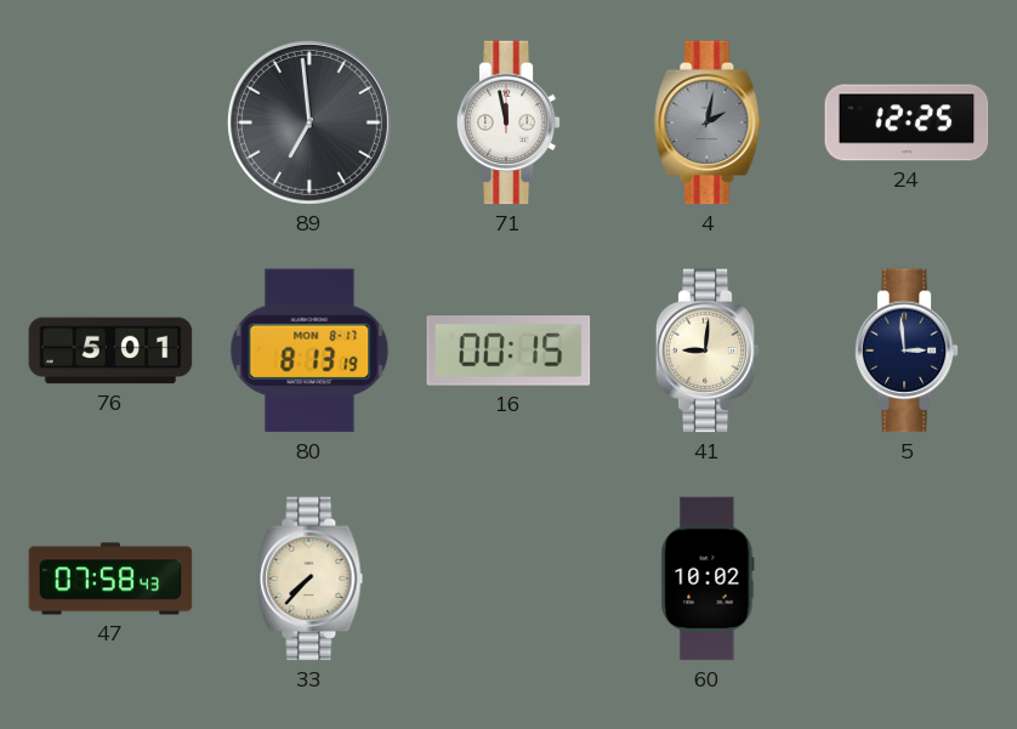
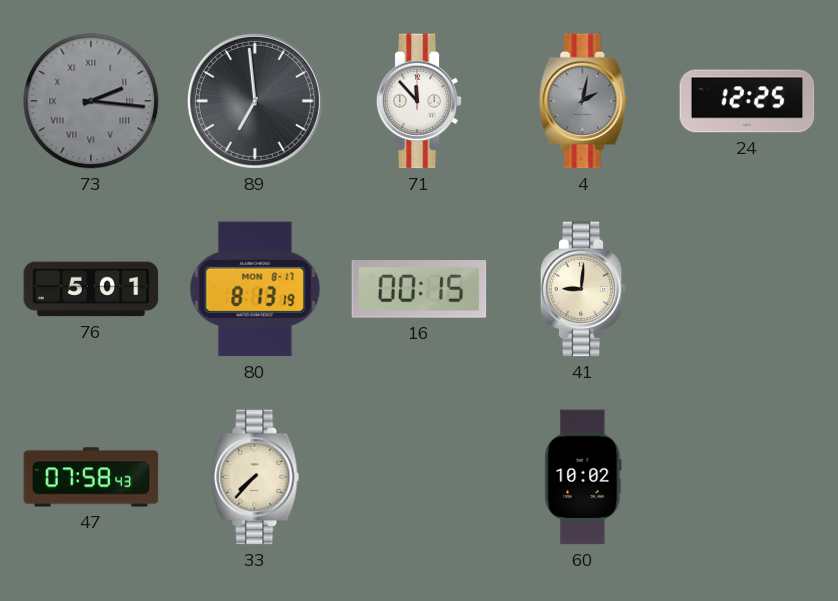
73: none -> 2:16 (91, 101)
71: 11:58 -> 11:53 (419, 101)
5: 2:59 -> none (907, 351)
